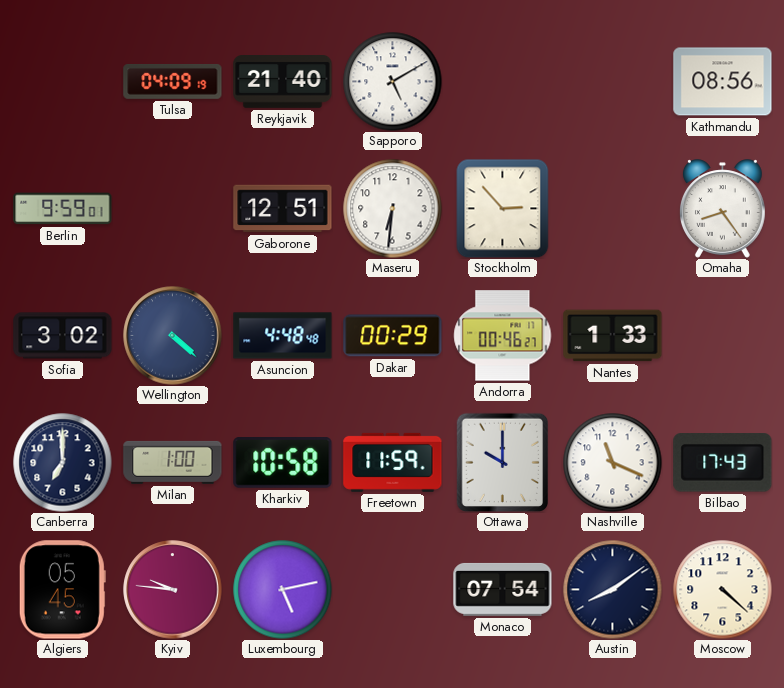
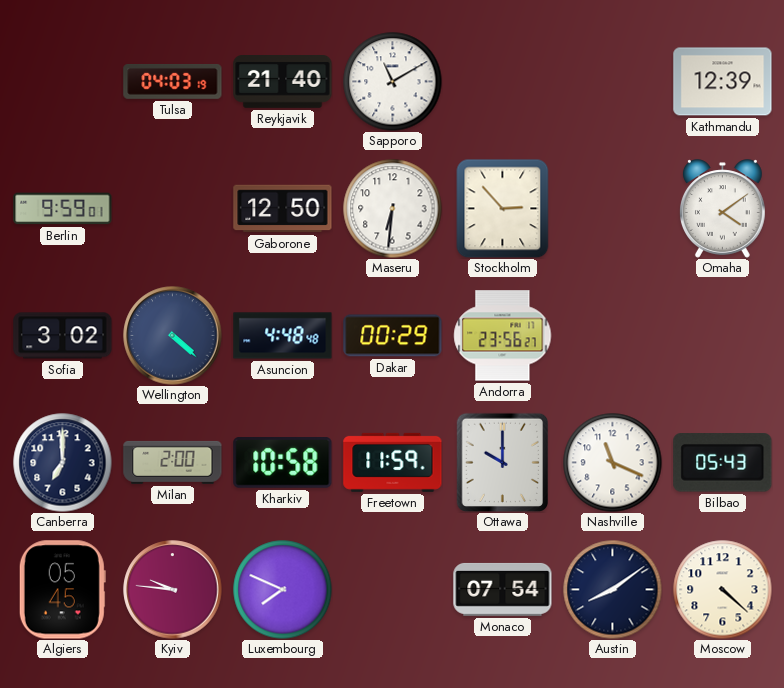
Tulsa: 04:09 -> 04:03 (173, 81)
Sapporo: 5:10 -> 11:10 (393, 82)
Kathmandu: 08:56 -> 12:39 (723, 82)
Gaborone: 12:51 -> 12:50 (283, 209)
Omaha: 8:24 -> 4:09 (722, 209)
Andorra: 00:46 -> 23:56 (503, 336)
Nantes: 1:33 -> none (613, 336)
Milan: 1:00 -> 2:00 (173, 462)
Bilbao: 17:43 -> 05:43 (723, 463)
Luxembourg: 5:13 -> 7:49 (283, 590)
